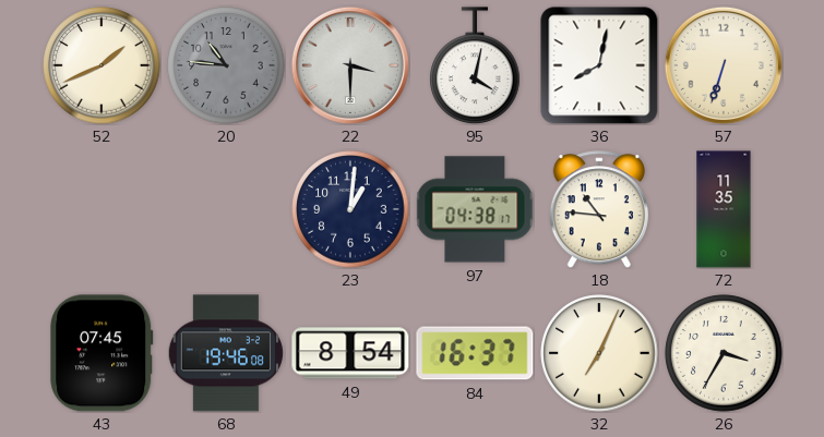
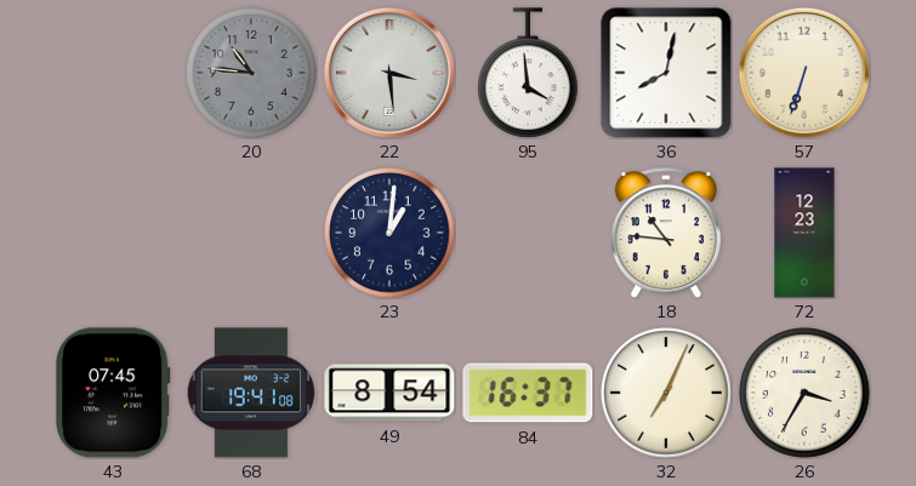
52: 1:41 -> none (101, 65)
22: 3:30 -> 3:29 (389, 73)
95: 4:02 -> 3:59 (528, 73)
97: 04:38 -> none (475, 209)
72: 11:35 -> 12:23 (804, 233)
68: 19:46 -> 19:41 (250, 393)
